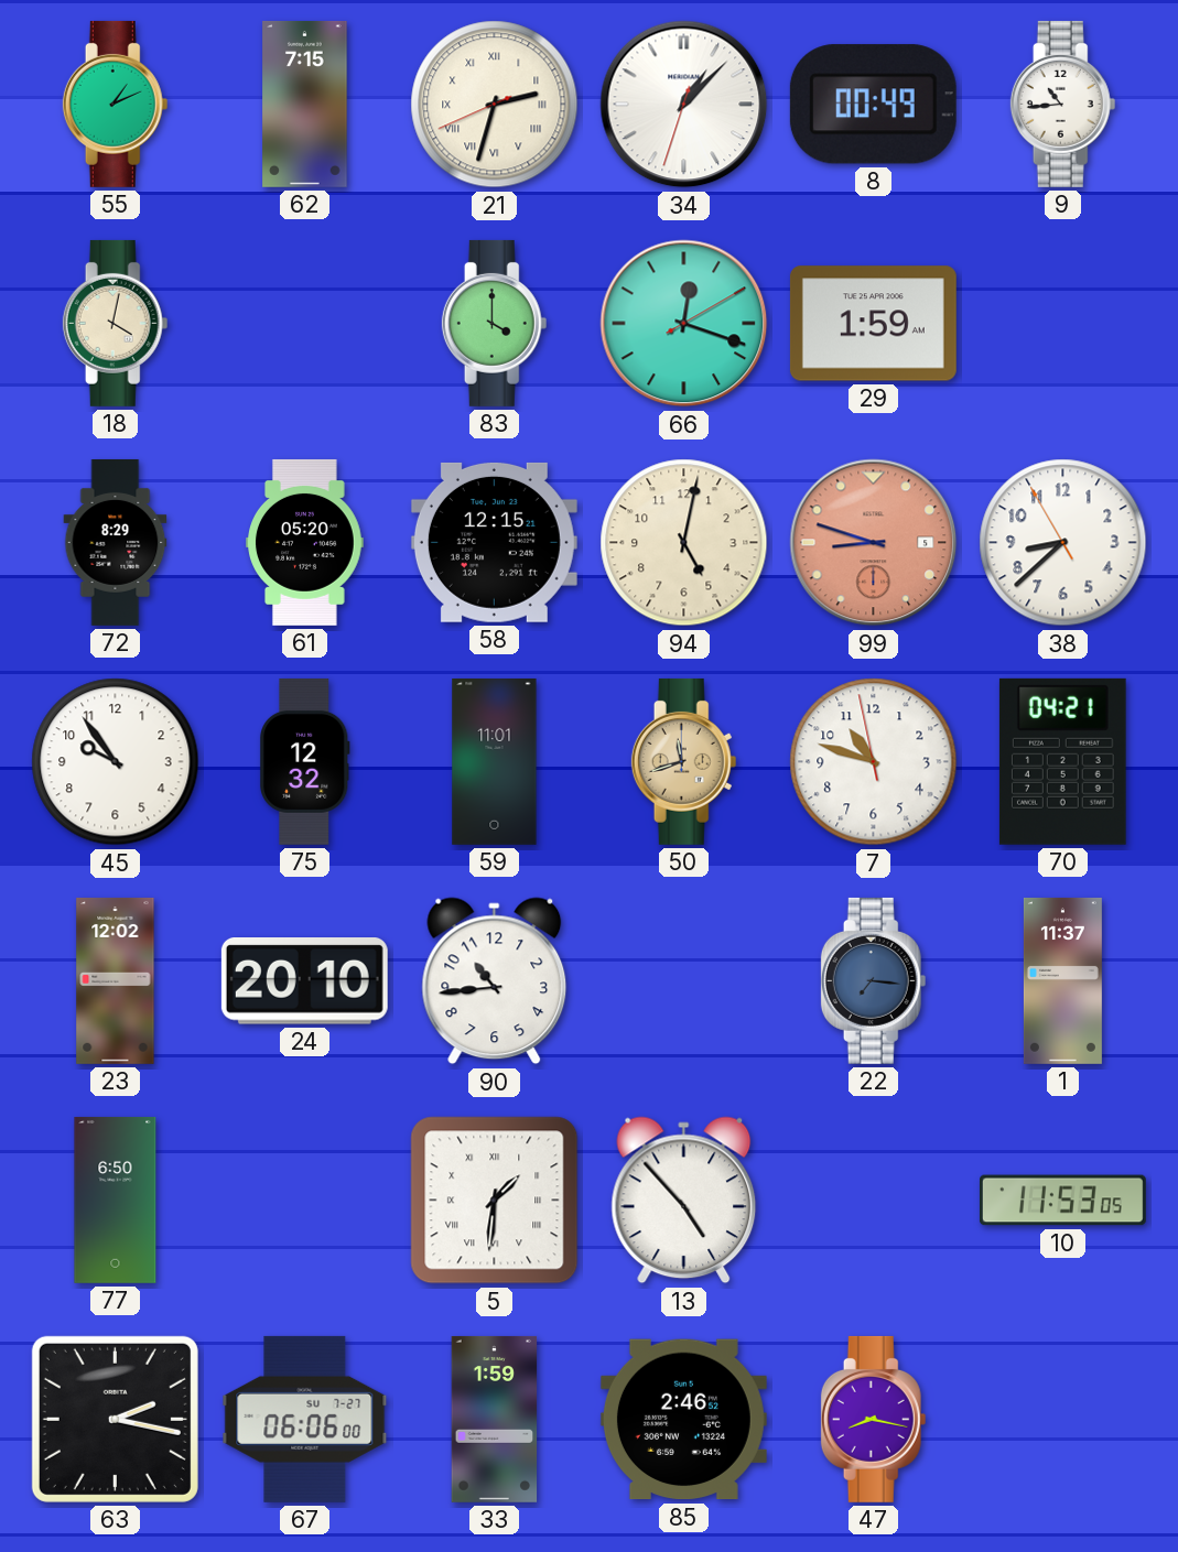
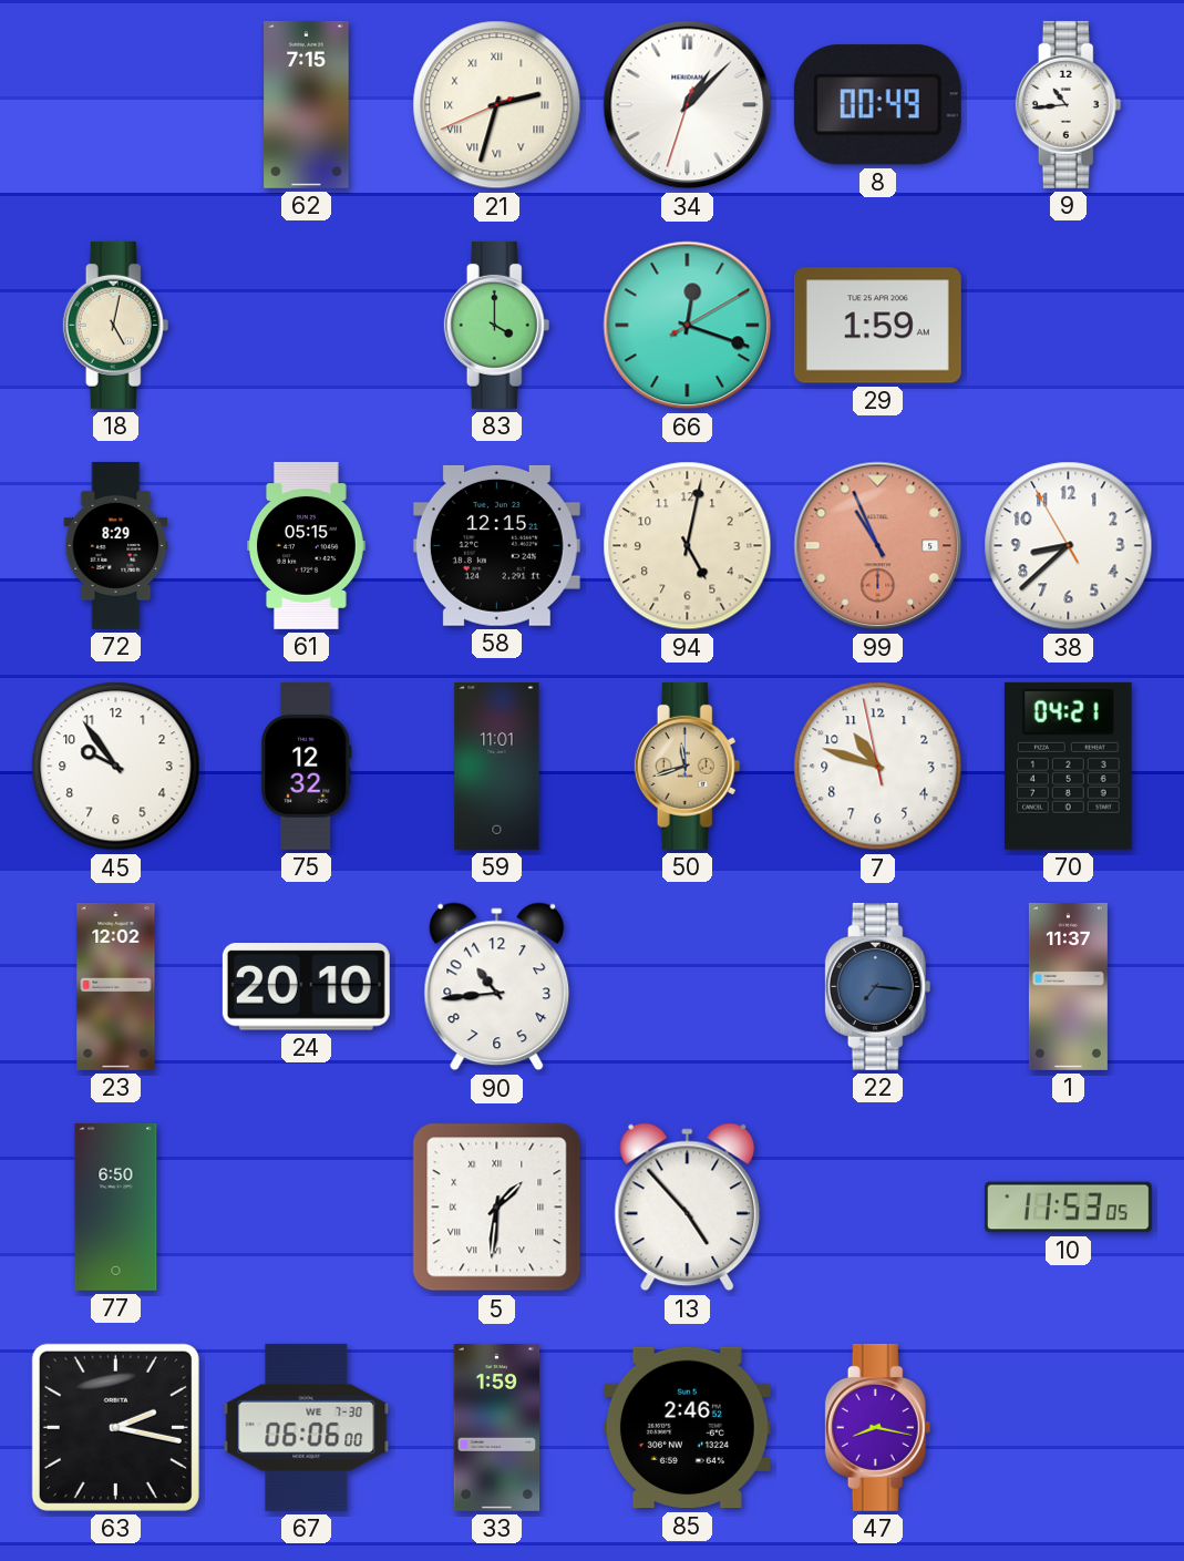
55: 1:11 -> none (116, 104)
18: 4:02 -> 5:02 (116, 325)
61: 05:20 -> 05:15 (307, 545)
99: 8:48 -> 10:56 (878, 546)
67 date: SU 7-27 -> WE 7-30 (307, 1427)
